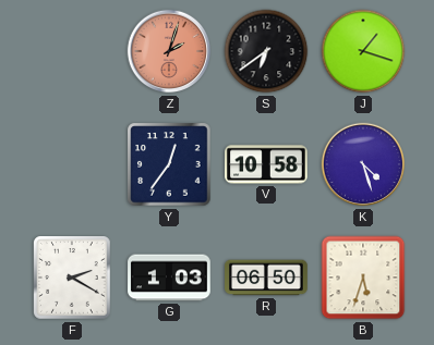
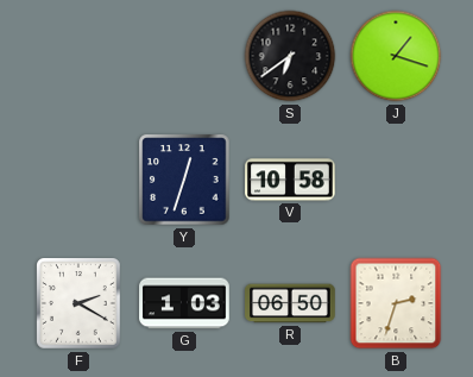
Z: 2:03 -> none (169, 51)
Y: 12:36 -> 12:33 (184, 180)
K: 4:27 -> none (363, 164)
B: 5:33 -> 2:33 (396, 303)
